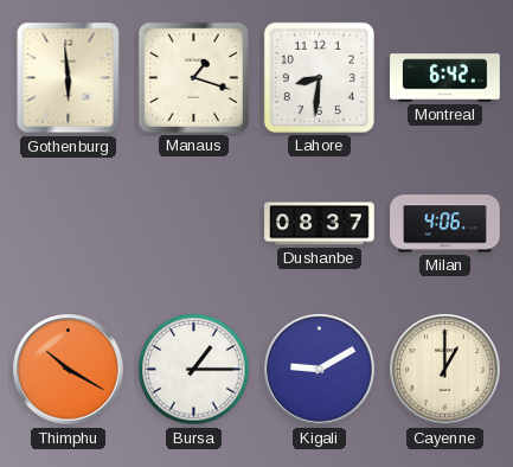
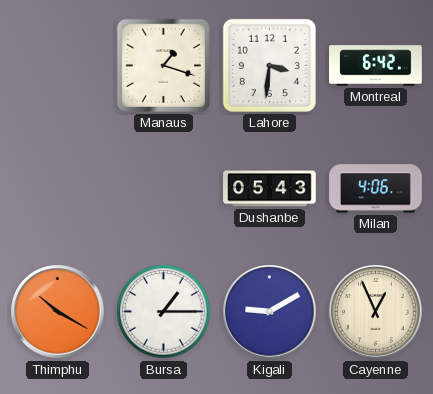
Gothenburg: 5:59 -> none (69, 78)
Lahore: 8:31 -> 3:31 (269, 65)
Dushanbe: 08:37 -> 05:43 (270, 189)
Cayenne: 1:00 -> 12:56 (376, 312)
